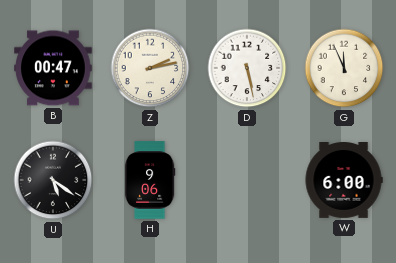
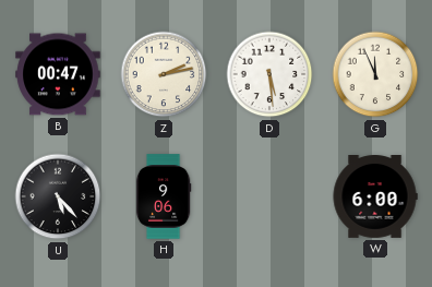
D: 5:28 -> 5:29 (269, 74)
U: 5:21 -> 5:23 (58, 196)
